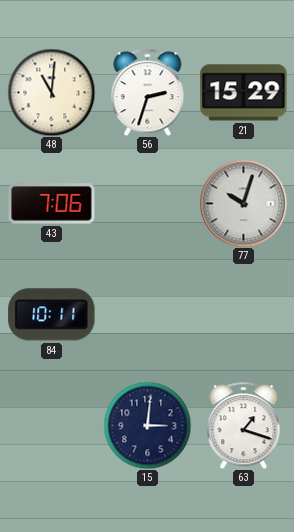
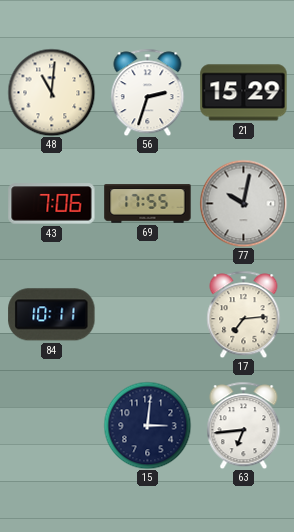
69: none -> 17:55 (148, 204)
77: 10:03 -> 10:02 (243, 203)
17: none -> 7:14 (244, 314)
63: 1:18 -> 6:44 (244, 425)
